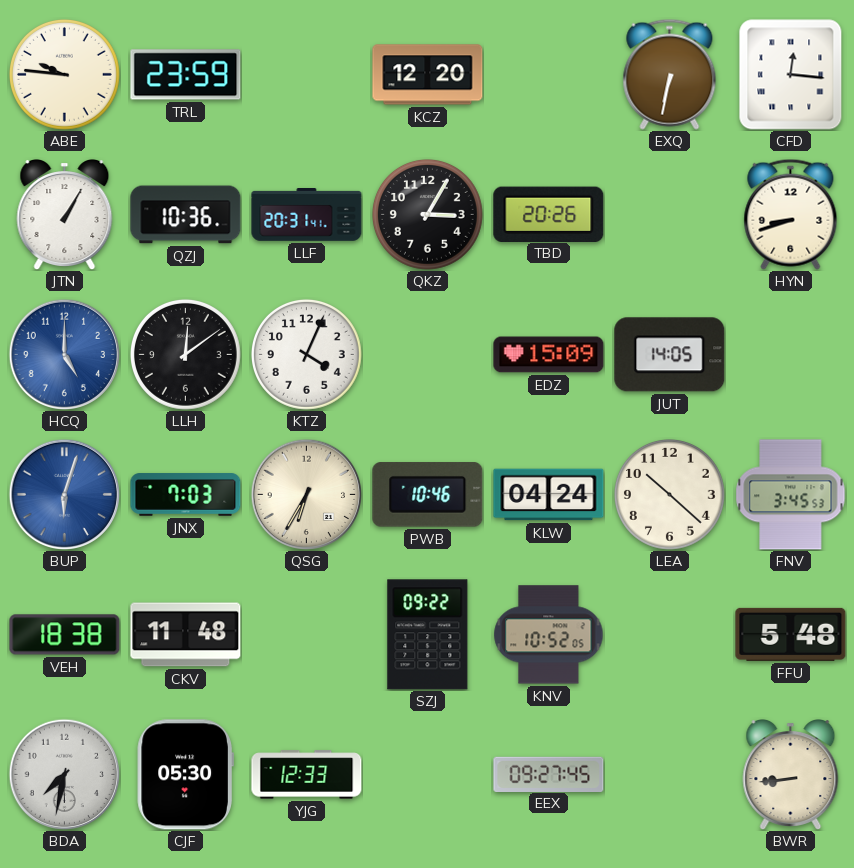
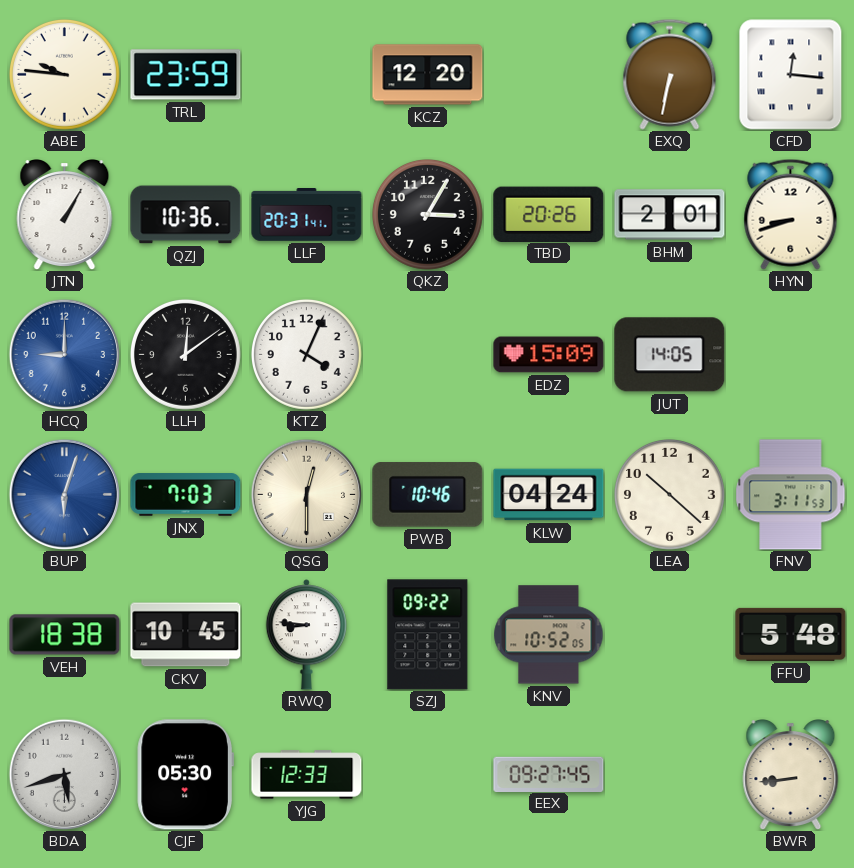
BHM: none -> 2:01 (670, 215)
HCQ: 5:00 -> 9:00 (64, 354)
QSG: 6:35 -> 12:30 (306, 494)
FNV: 3:45 -> 3:11 (791, 495)
CKV: 11:48 -> 10:45 (186, 635)
RWQ: none -> 8:46 (306, 635)
BDA: 7:32 -> 5:42 (64, 774)
